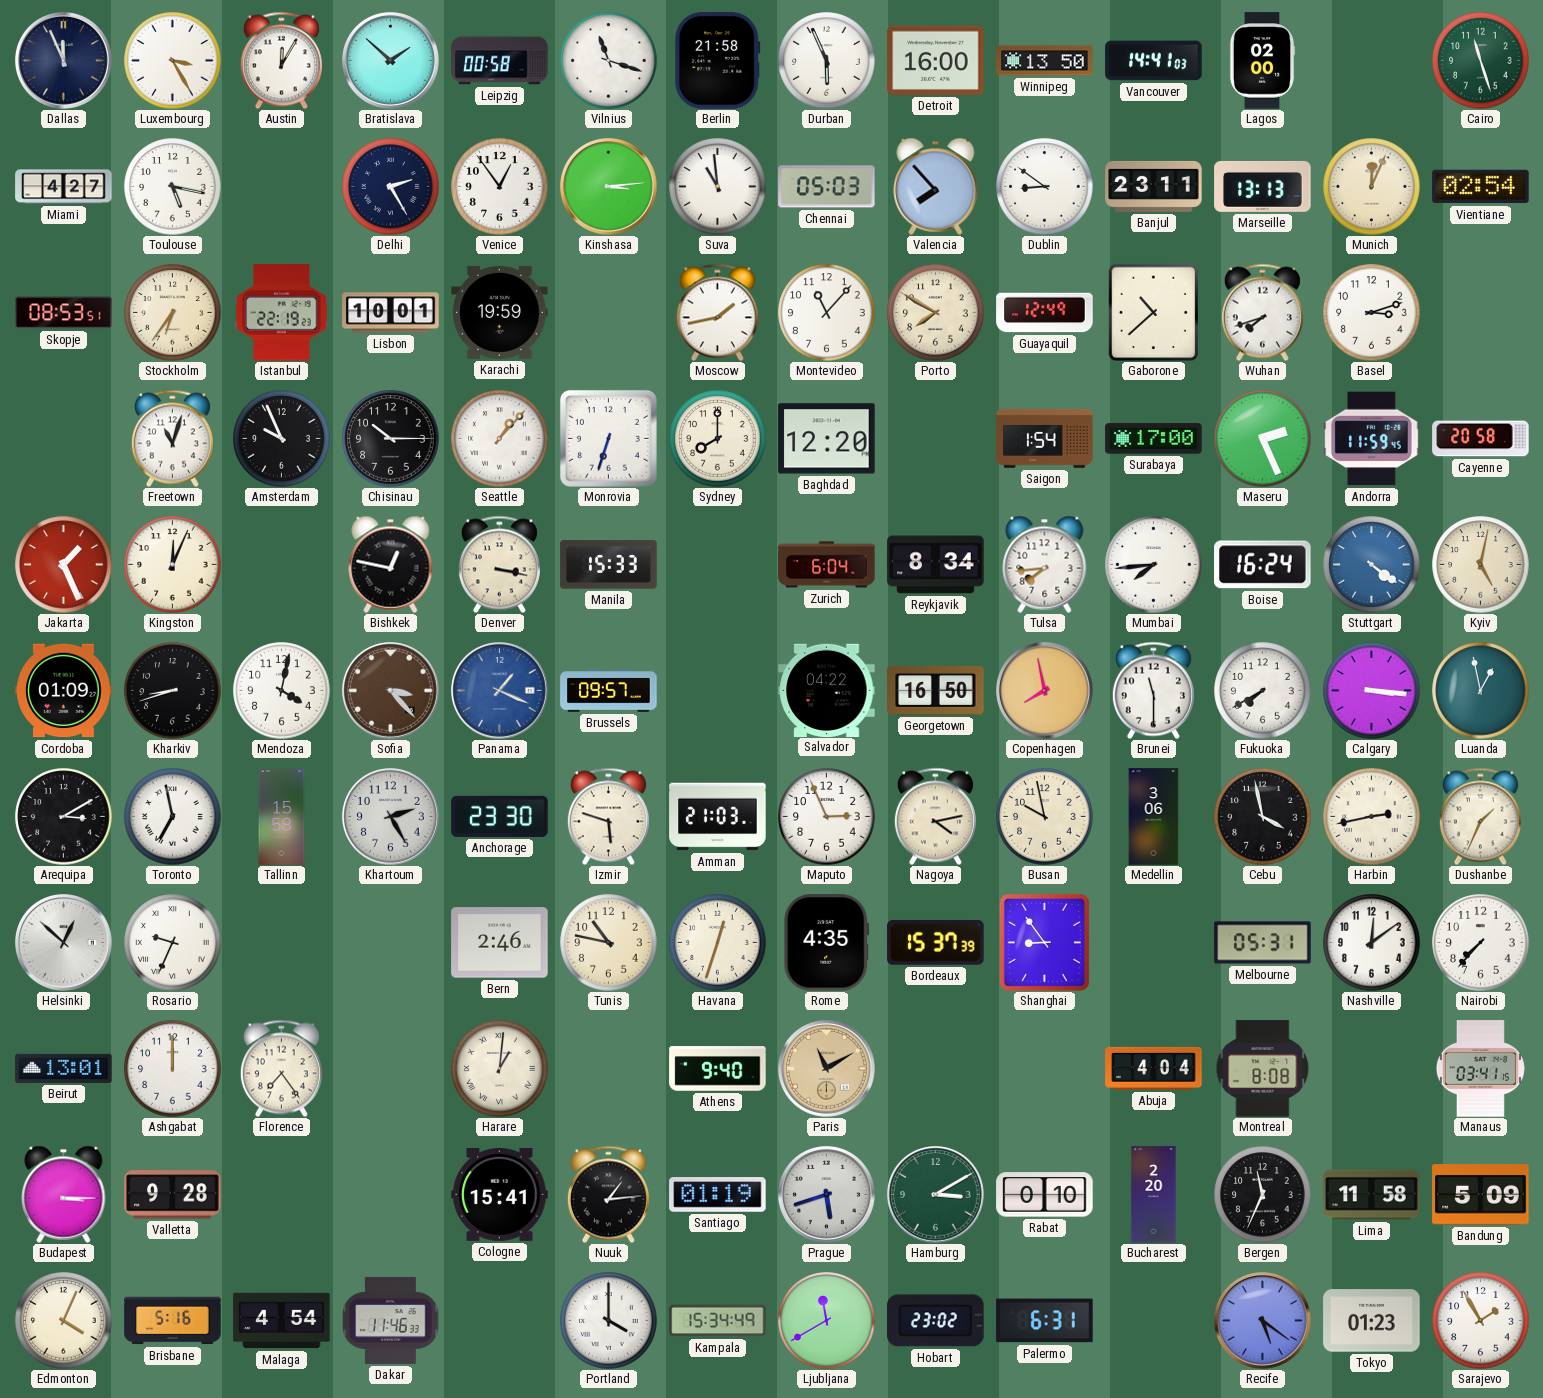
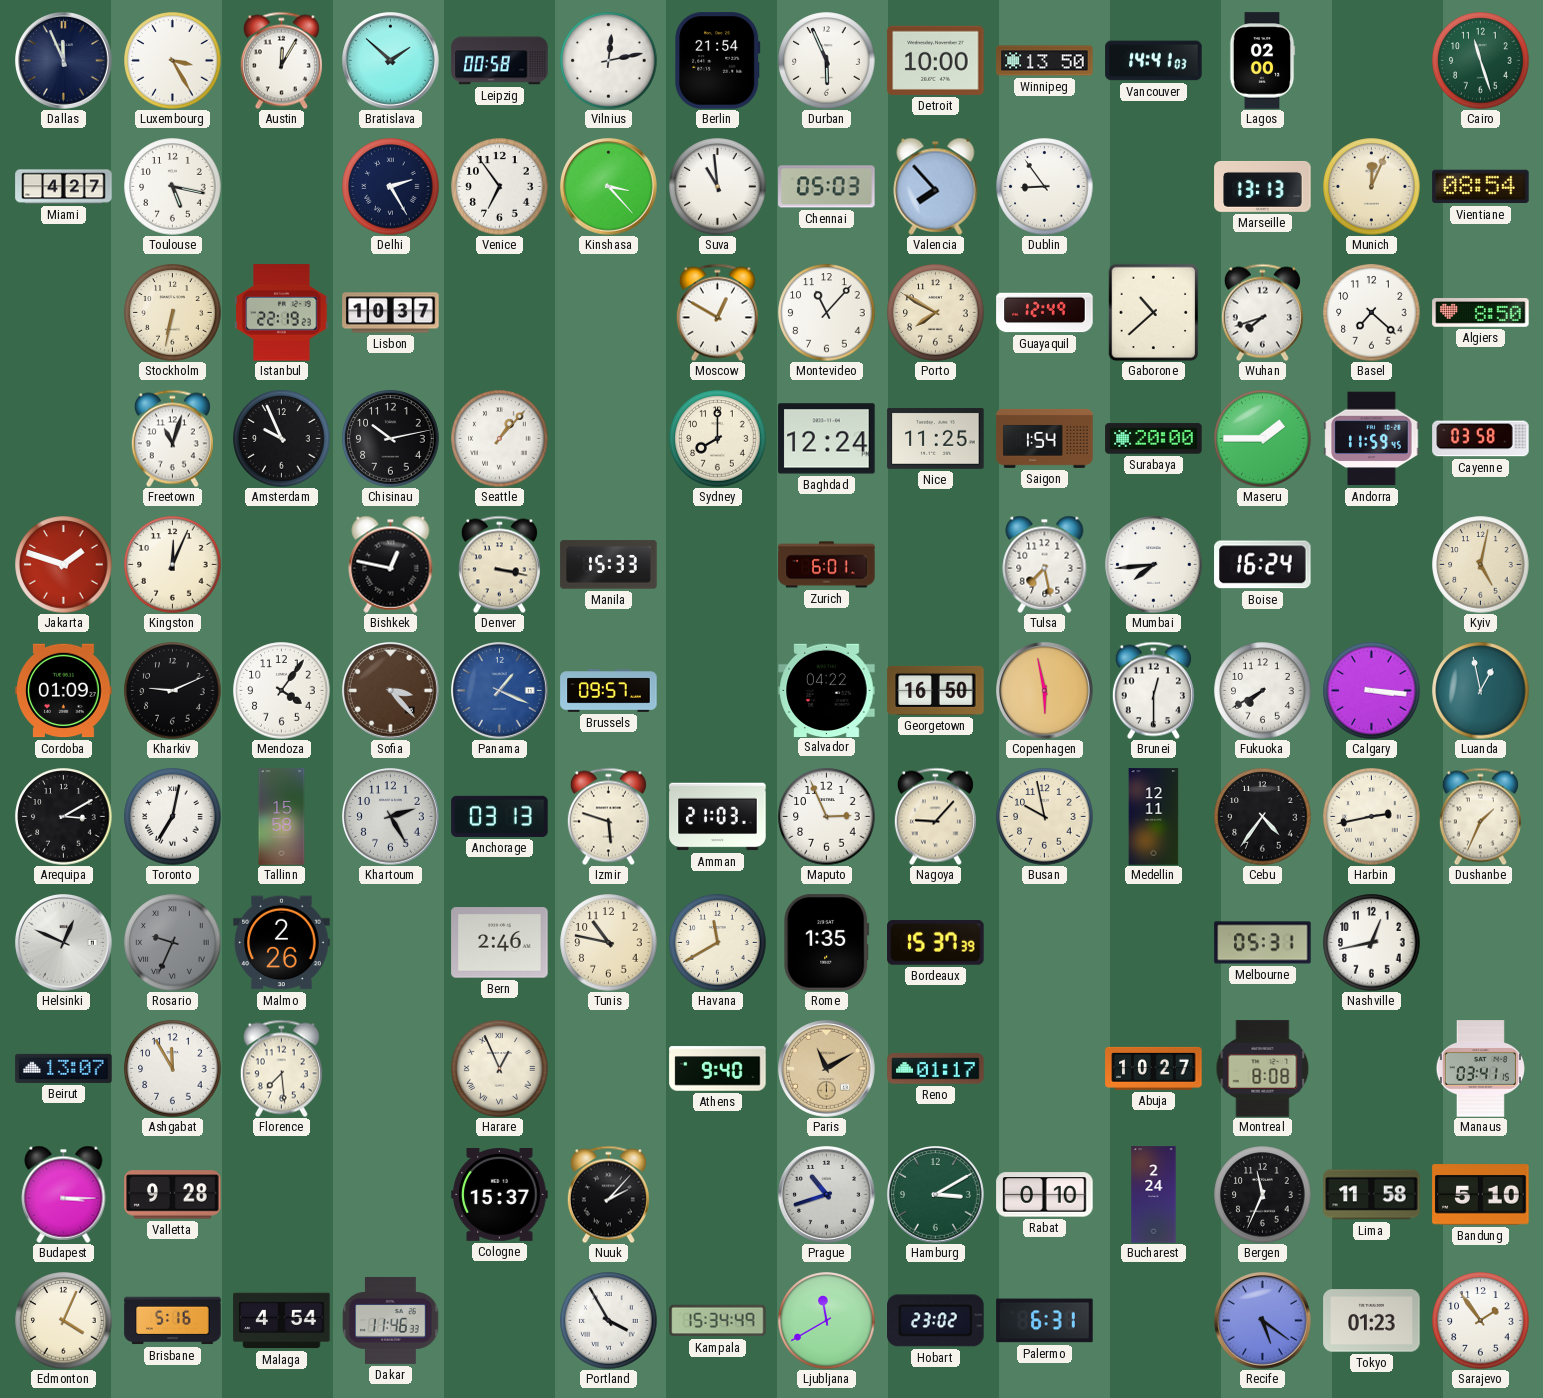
Vilnius: 11:18 -> 12:13 (609, 61)
Berlin: 21:58 -> 21:54 (718, 61)
Detroit: 16:00 -> 10:00 (936, 60)
Venice: 12:54 -> 6:54 (500, 187)
Kinshasa: 3:14 -> 3:23 (609, 187)
Dublin: 8:51 -> 8:54 (1045, 187)
Banjul: 23:11 -> none (1154, 186)
Vientiane: 02:54 -> 08:54 (1481, 187)
Skopje: 08:53 -> none (64, 313)
Stockholm: 6:36 -> 6:32 (173, 313)
Lisbon: 10:01 -> 10:37 (391, 313)
Karachi: 19:59 -> none (500, 312)
Moscow: 1:43 -> 12:50 (717, 312)
Basel: 3:12 -> 7:22 (1372, 313)
Algiers: none -> 8:50 (1481, 313)
Chisinau: 10:15 -> 10:13 (391, 439)
Monrovia: 6:33 -> none (608, 438)
Baghdad: 12:20 -> 12:24 (827, 439)
Nice: none -> 11:25 (936, 439)
Surabaya: 17:00 -> 20:00 (1154, 439)
Maseru: 2:26 -> 1:45 (1263, 439)
Cayenne: 20:58 -> 03:58 (1481, 439)
Jakarta: 1:26 -> 1:48 (64, 565)
Zurich: 6:04 -> 6:01 (827, 565)
Reykjavik: 8:34 -> none (936, 565)
Tulsa: 7:44 -> 7:28 (1045, 564)
Stuttgart: 4:21 -> none (1372, 565)
Kharkiv: 8:42 -> 9:11 (173, 691)
Mendoza: 4:02 -> 4:06 (282, 691)
Copenhagen: 7:58 -> 5:58 (1045, 691)
Brunei: 11:30 -> 12:30 (1153, 690)
Toronto: 6:58 -> 7:02 (173, 817)
Anchorage: 23:30 -> 03:13 (500, 816)
Nagoya: 4:13 -> 9:07 (935, 816)
Medellin: 3:06 -> 12:11 (1154, 817)
Cebu: 3:58 -> 4:36 (1263, 817)
Helsinki: 12:52 -> 12:49 (64, 943)
Rosario dial: white -> grey (173, 943)
Malmo: none -> 2:26 (282, 943)
Havana: 12:33 -> 11:40 (718, 943)
Rome: 4:35 -> 1:35 (827, 943)
Shanghai: 8:54 -> none (1044, 942)
Nashville: 12:09 -> 12:43 (1372, 943)
Nairobi: 7:37 -> none (1481, 943)
Beirut: 13:01 -> 13:07 (64, 1068)
Ashgabat: 12:00 -> 11:55 (173, 1069)
Florence: 7:24 -> 7:29 (281, 1068)
Harare: 1:01 -> 12:56 (500, 1069)
Reno: none -> 01:17 (936, 1069)
Abuja: 4:04 -> 10:27 (1154, 1068)
Cologne: 15:41 -> 15:37 (500, 1194)
Nuuk: 1:14 -> 2:07 (608, 1194)
Santiago: 01:19 -> none (718, 1195)
Prague: 5:42 -> 10:42 (827, 1195)
Bucharest: 2:20 -> 2:24 (1154, 1195)
Bandung: 5:09 -> 5:10 (1481, 1195)
Portland: 4:00 -> 3:55 (609, 1321)
Sarajevo: 1:55 -> 1:54 (1481, 1321)
